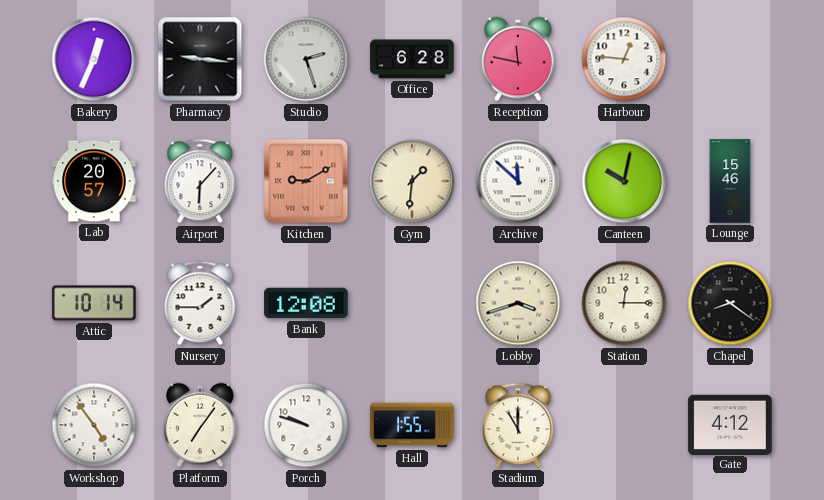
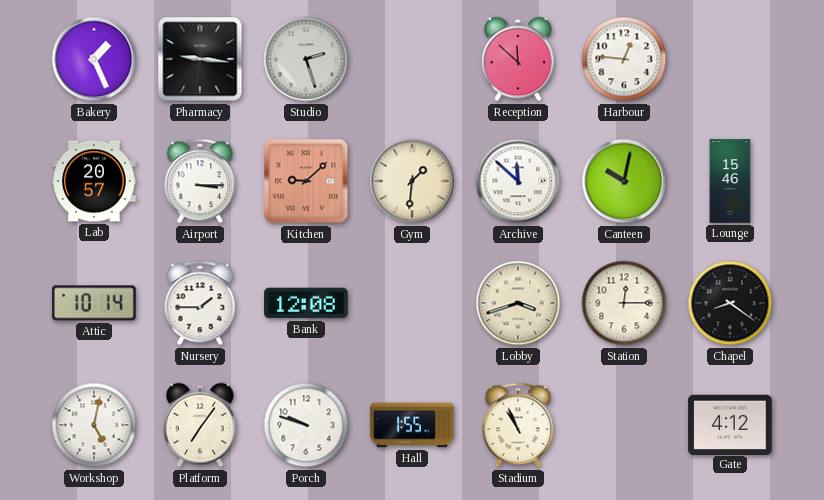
Bakery: 12:34 -> 1:26 (94, 59)
Office: 6:28 -> none (412, 59)
Reception: 11:47 -> 11:52 (518, 59)
Airport: 6:07 -> 3:15 (200, 181)
Kitchen: 9:10 -> 9:08 (306, 181)
Workshop: 4:54 -> 5:02 (94, 425)
Stadium: 11:00 -> 10:56 (518, 425)
